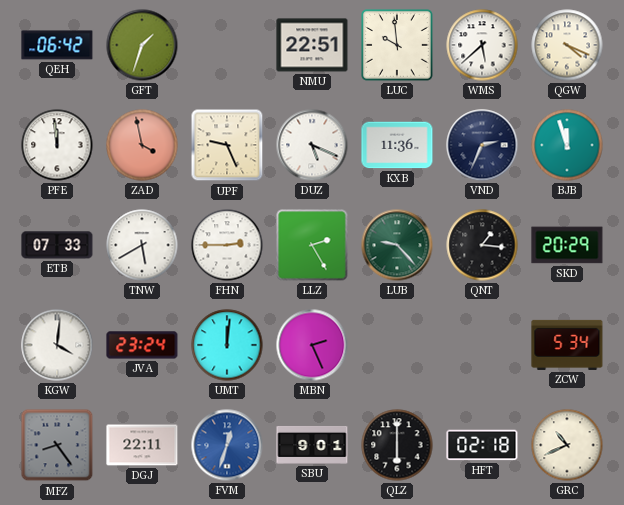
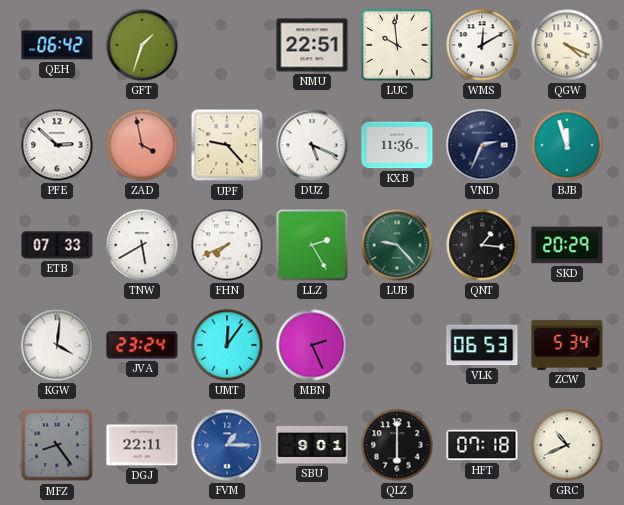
WMS: 5:38 -> 12:10 (482, 45)
PFE: 11:59 -> 2:52 (57, 145)
UPF: 9:26 -> 9:23 (227, 145)
FHN: 2:45 -> 7:41 (227, 245)
UMT: 12:01 -> 12:06 (227, 345)
VLK: none -> 06:53 (482, 345)
FVM: 12:33 -> 1:15 (227, 445)
HFT: 02:18 -> 07:18 (482, 445)
